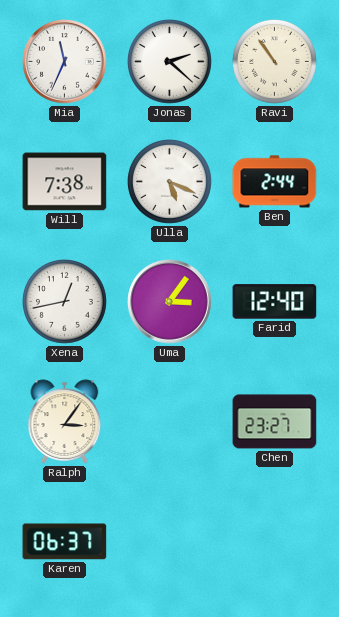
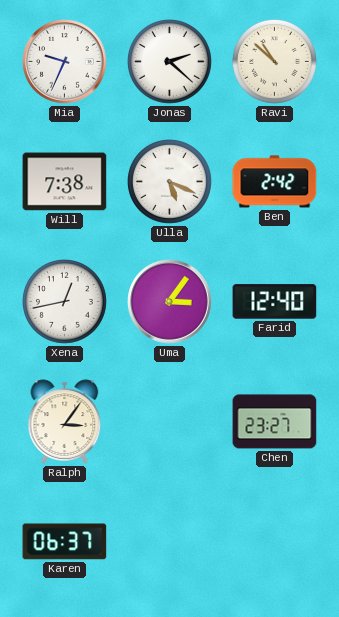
Mia: 11:34 -> 9:34 (65, 62)
Ravi: 10:54 -> 10:52 (275, 62)
Ben: 2:44 -> 2:42 (275, 182)
